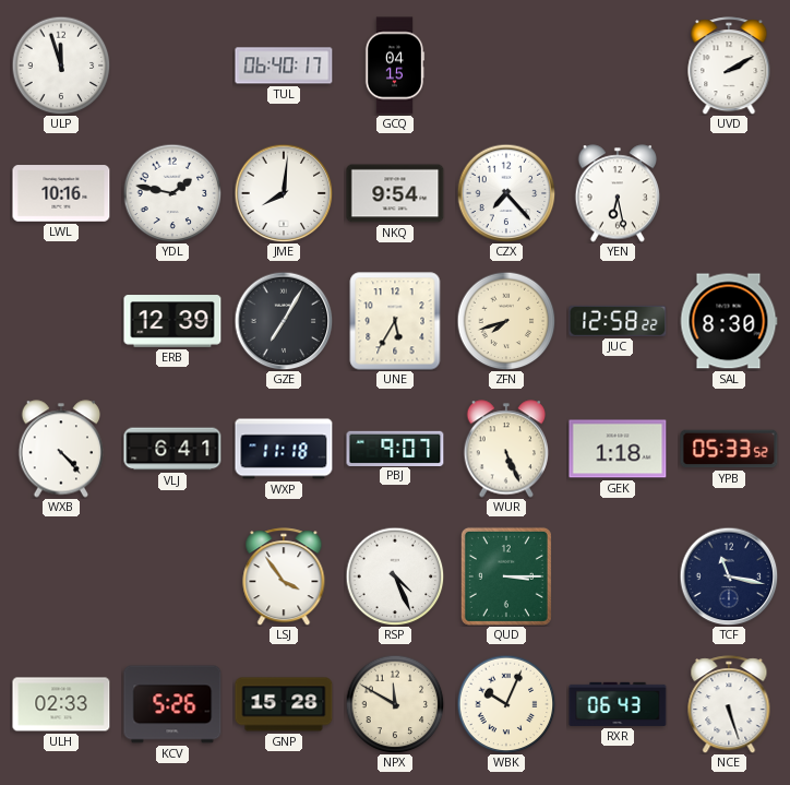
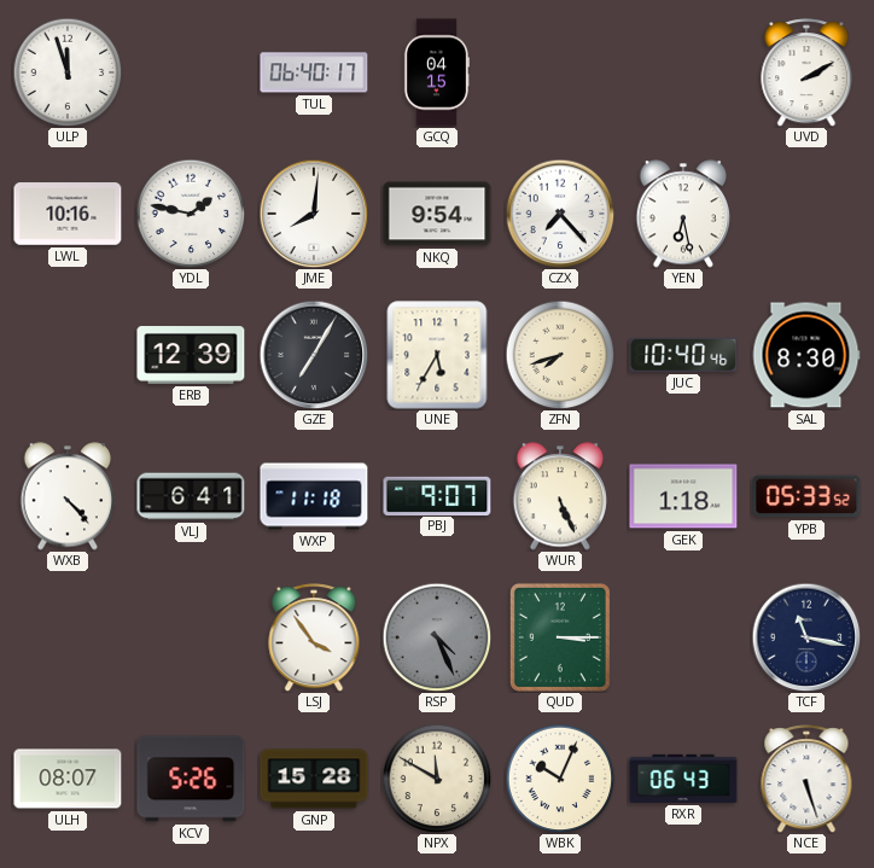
JUC: 12:58 -> 10:40 (683, 355)
RSP dial: white -> grey (437, 637)
ULH: 02:33 -> 08:07 (68, 779)
